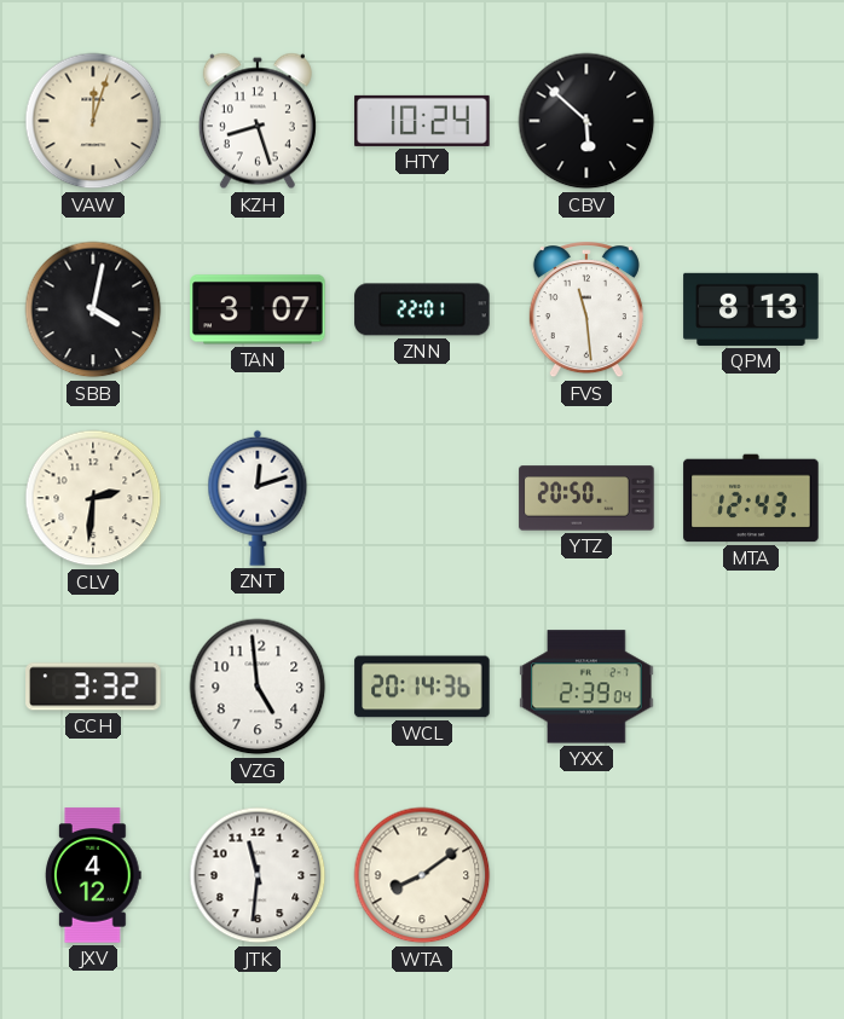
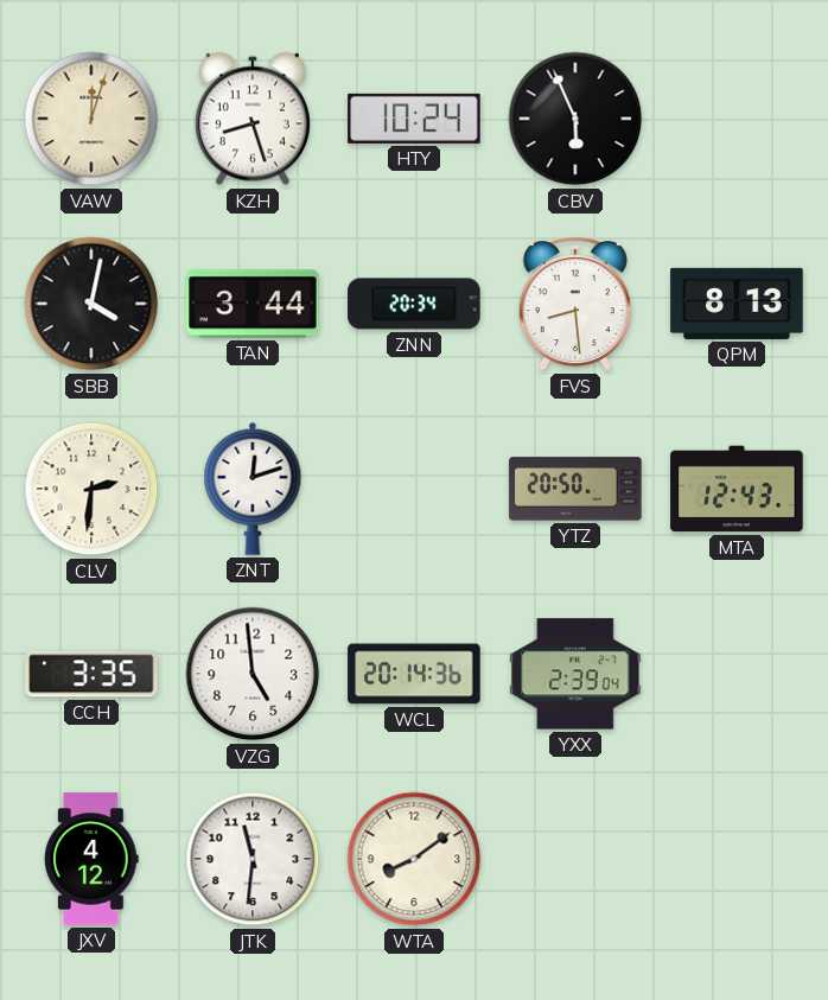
CBV: 5:52 -> 5:56 (575, 119)
TAN: 3:07 -> 3:44 (253, 304)
ZNN: 22:01 -> 20:34 (414, 304)
FVS: 11:29 -> 8:29 (575, 305)
CCH: 3:32 -> 3:35 (91, 674)
